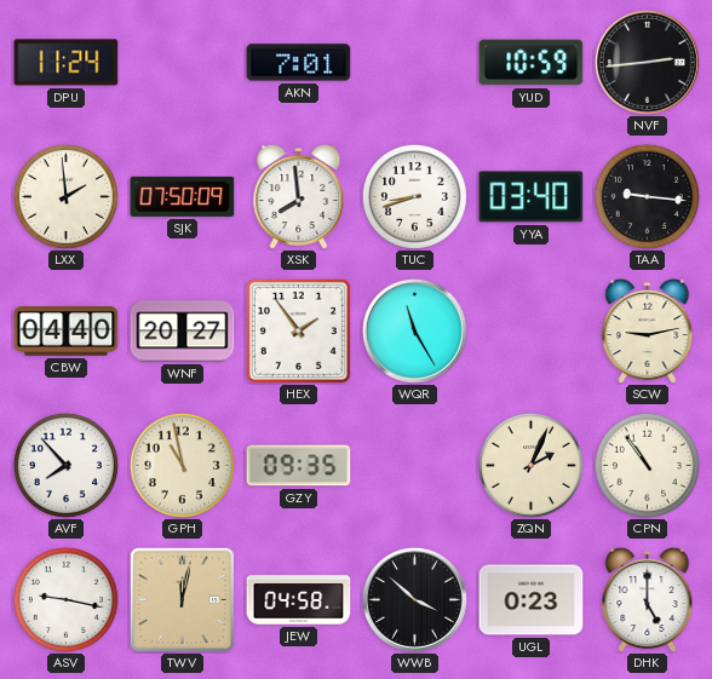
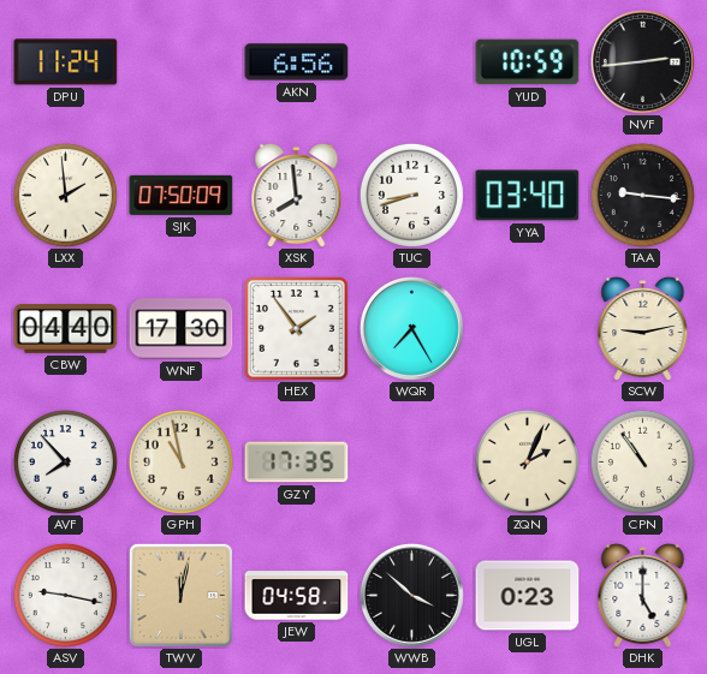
AKN: 7:01 -> 6:56 (297, 62)
WNF: 20:27 -> 17:30 (182, 329)
WQR: 11:25 -> 7:25 (411, 328)
GZY: 09:35 -> 17:35 (297, 463)
